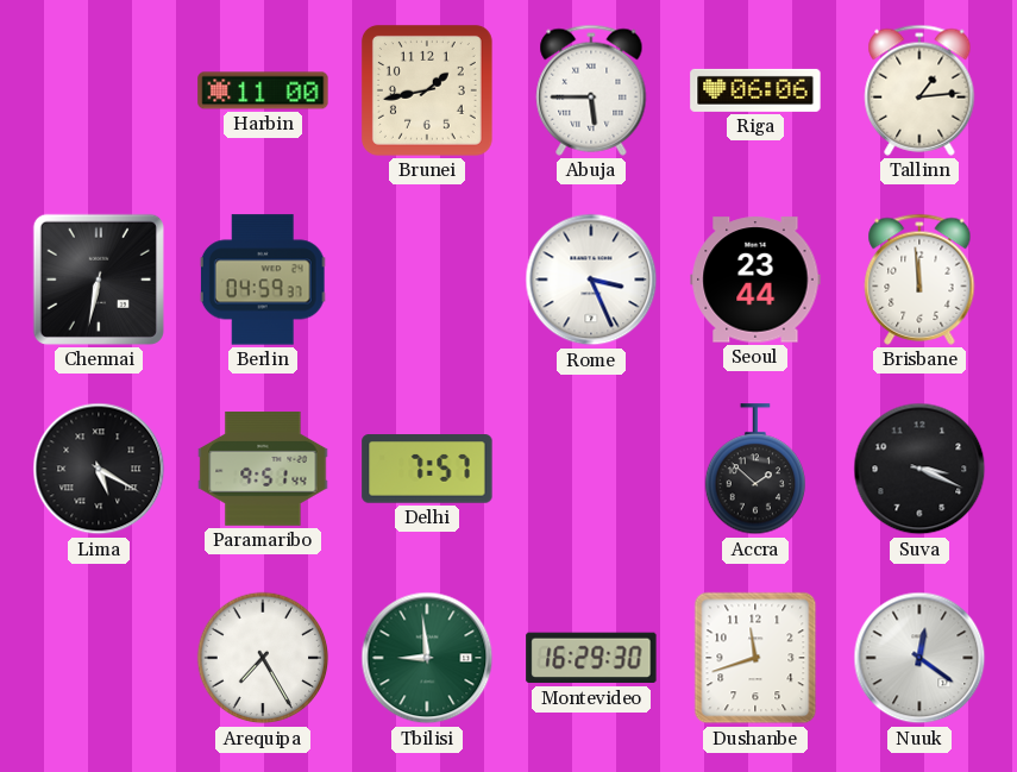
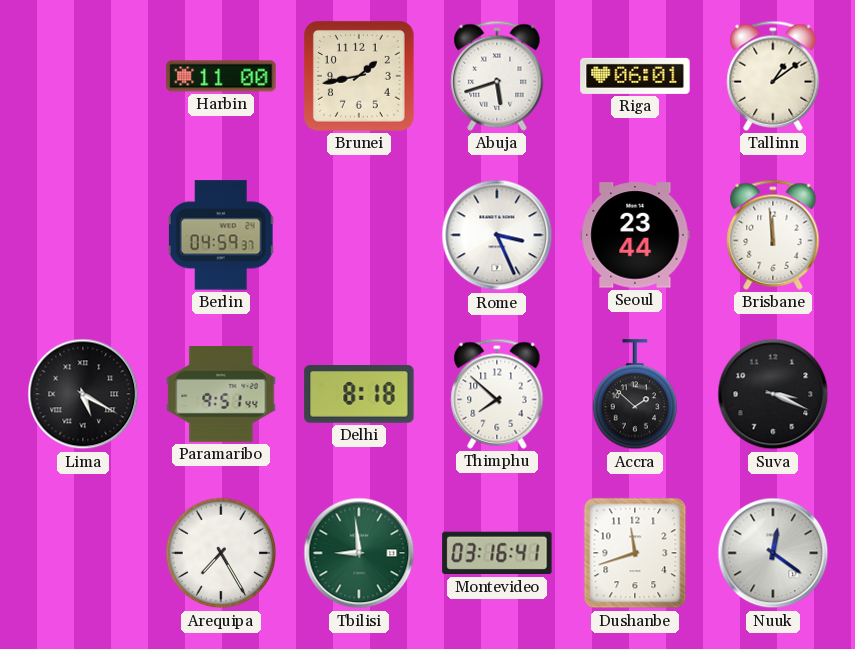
Abuja: 5:45 -> 5:42 (497, 76)
Riga: 06:06 -> 06:01 (635, 76)
Tallinn: 1:14 -> 1:09 (773, 76)
Chennai: 6:32 -> none (99, 280)
Delhi: 7:57 -> 8:18 (359, 394)
Thimphu: none -> 7:52 (497, 394)
Montevideo: 16:29 -> 03:16 (497, 553)
